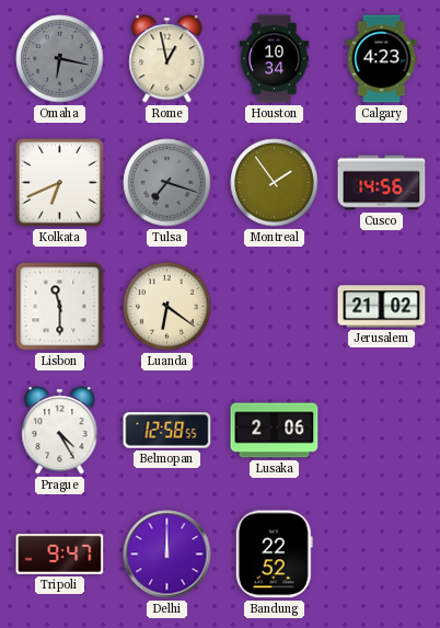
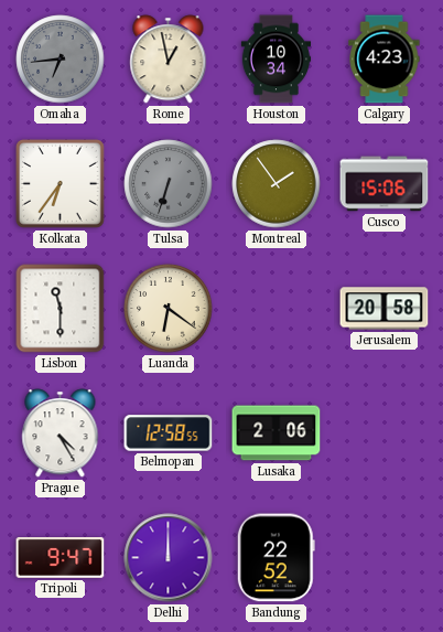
Omaha: 6:17 -> 6:44 (61, 60)
Kolkata: 6:41 -> 6:36 (61, 184)
Tulsa: 7:18 -> 6:33 (169, 184)
Cusco: 14:56 -> 15:06 (385, 184)
Jerusalem: 21:02 -> 20:58 (385, 309)
